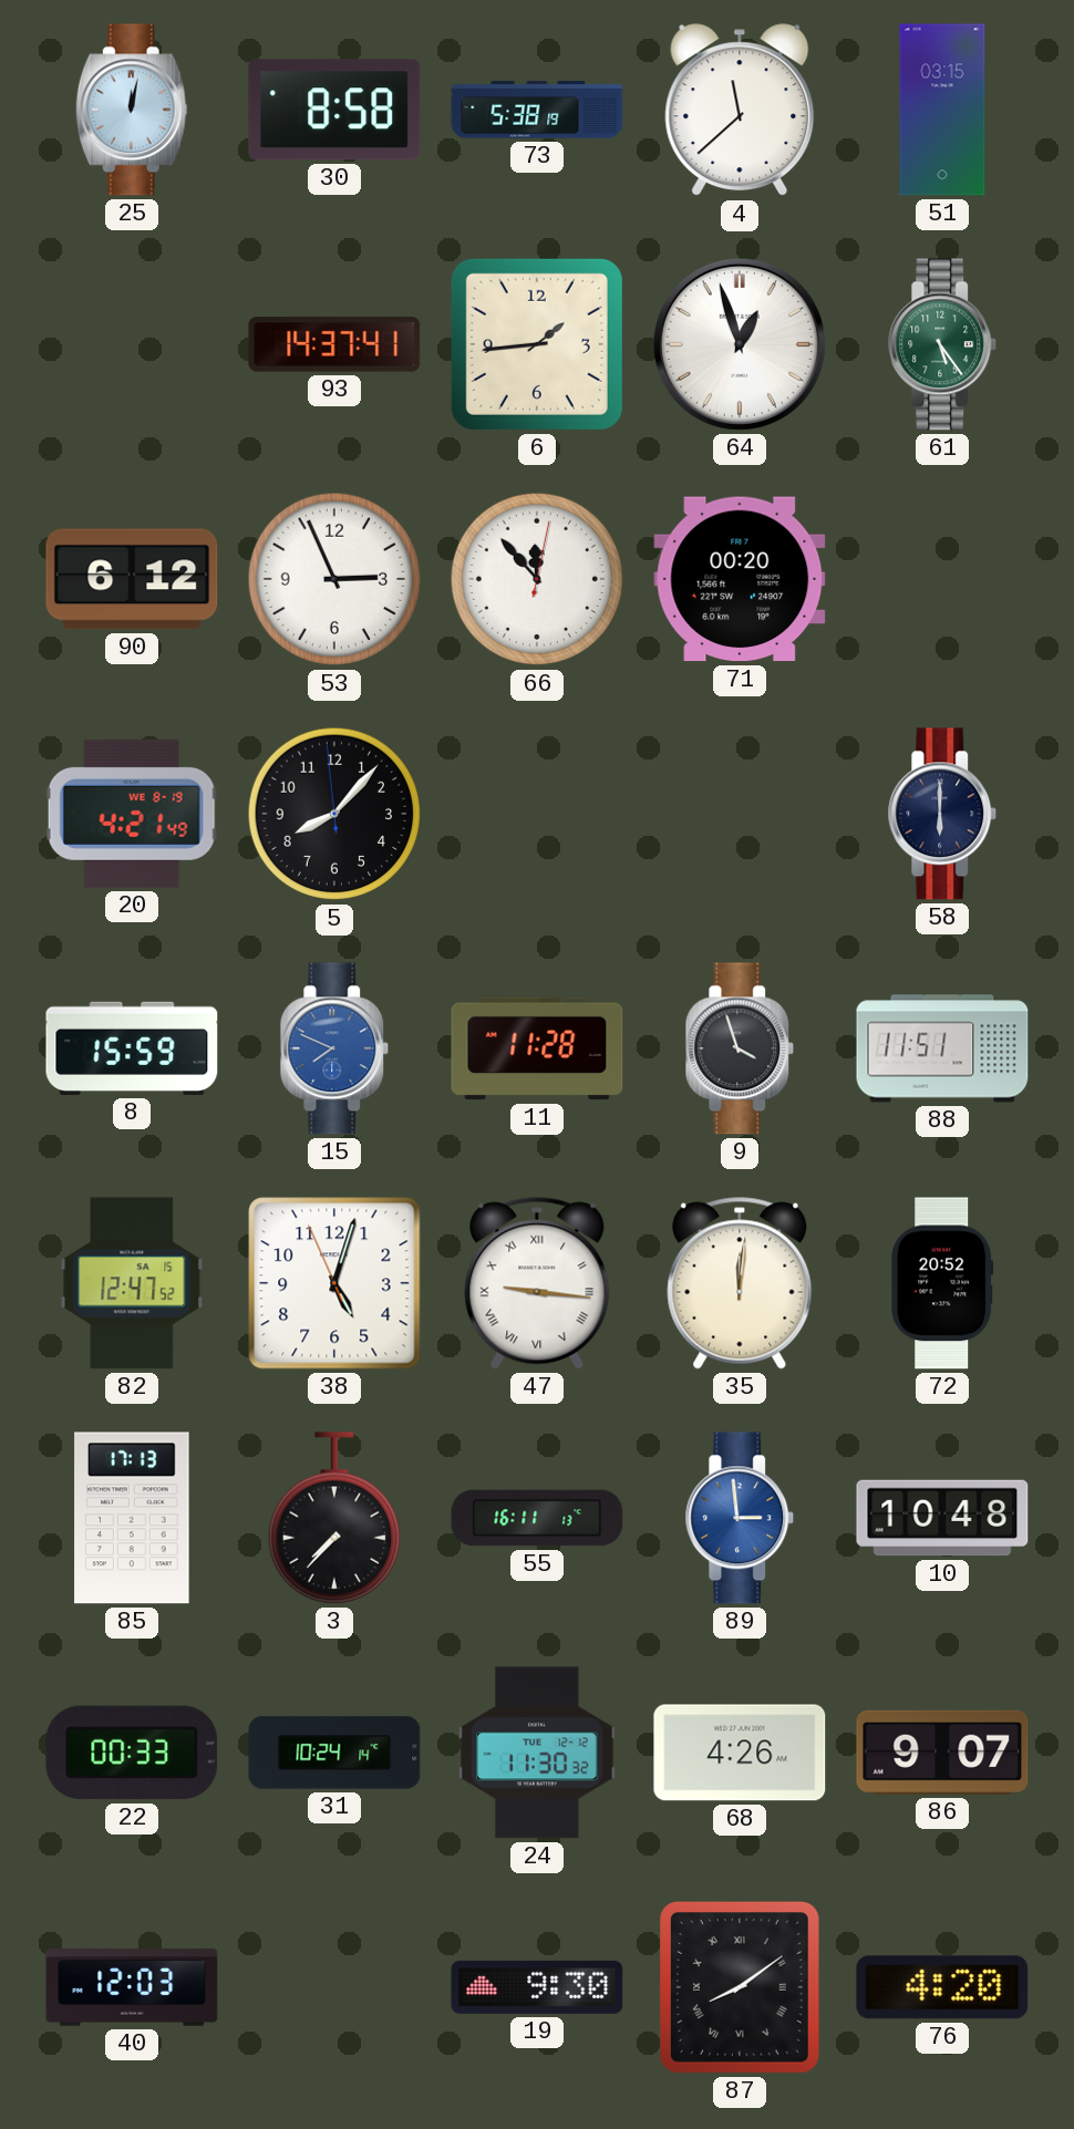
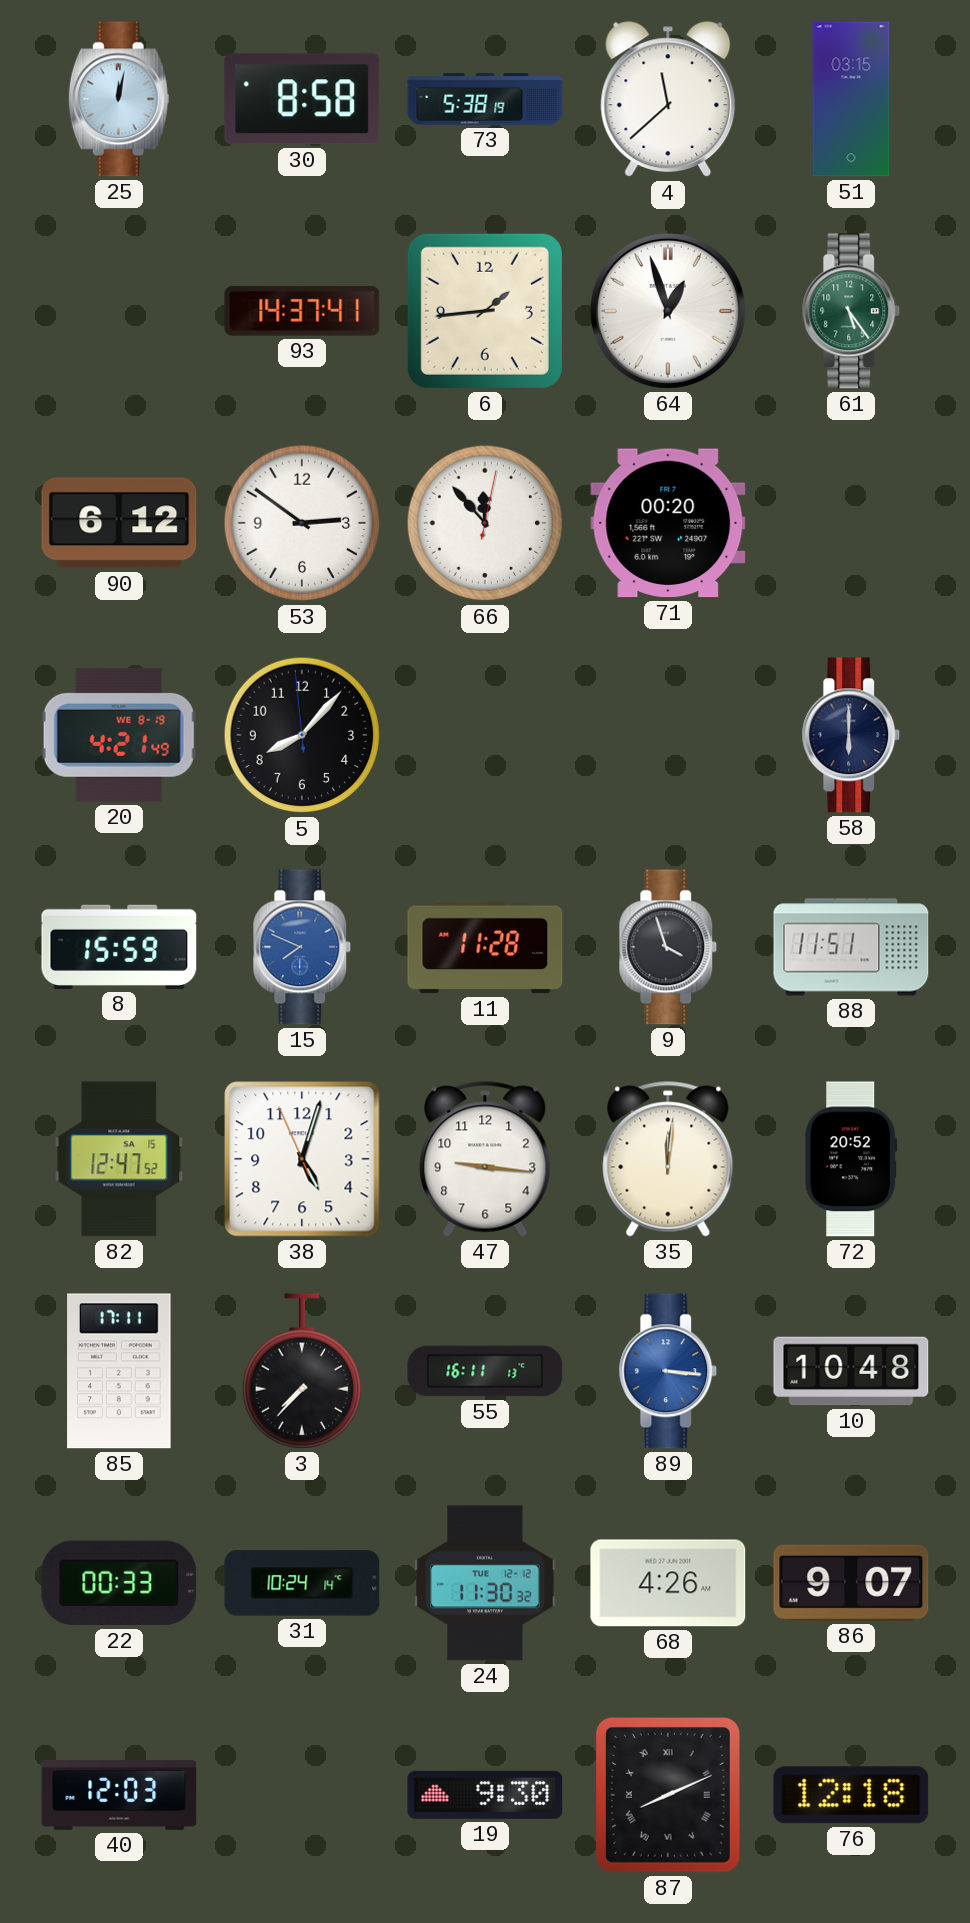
53: 2:56 -> 2:51 (302, 523)
47 numerals: Roman -> Arabic (485, 1159)
85: 17:13 -> 17:11 (119, 1371)
89: 2:59 -> 3:16 (668, 1371)
87: 8:09 -> 8:11 (668, 1796)
76: 4:20 -> 12:18 (851, 1795)
